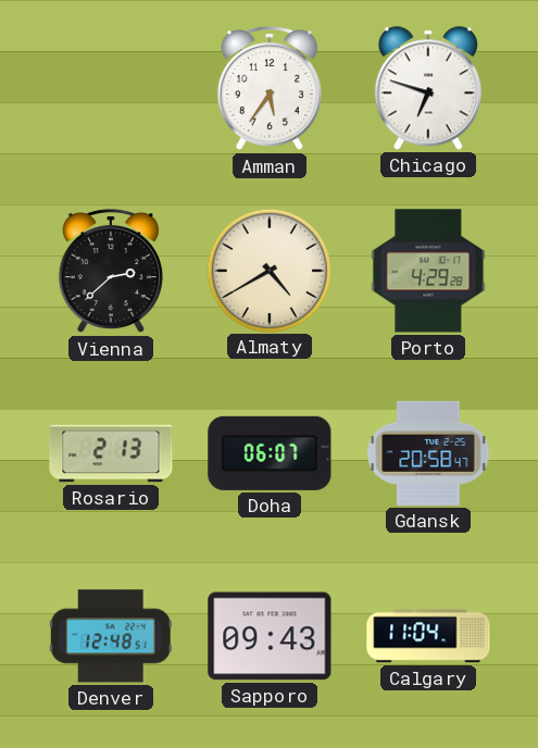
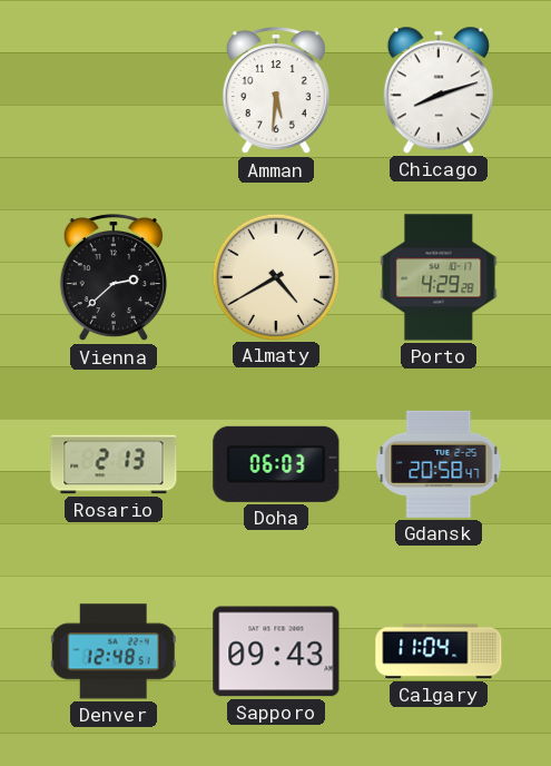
Amman: 5:36 -> 5:31 (276, 91)
Chicago: 6:48 -> 8:12 (439, 90)
Doha: 06:07 -> 06:03 (276, 464)
